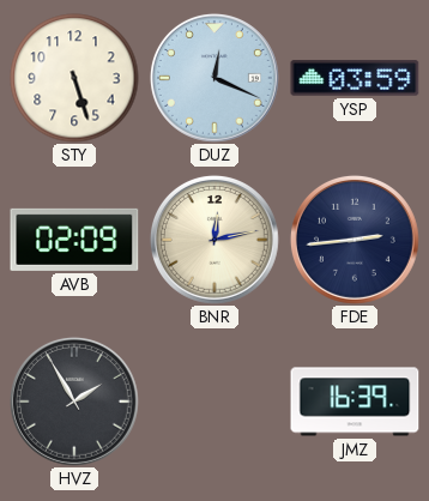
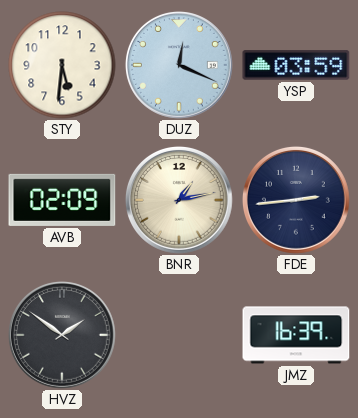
STY: 5:27 -> 5:31 (62, 65)
BNR: 12:13 -> 1:13 (179, 200)
HVZ: 1:55 -> 1:51 (62, 335)
